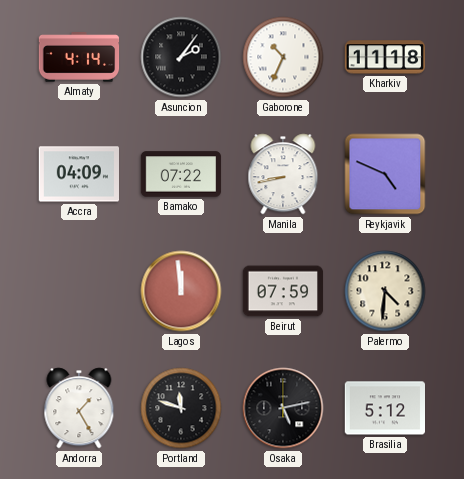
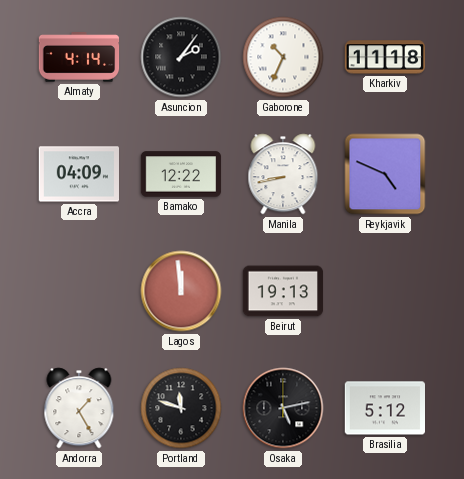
Bamako: 07:22 -> 12:22 (181, 174)
Beirut: 07:59 -> 19:13 (283, 291)
Palermo: 4:31 -> none (385, 291)
